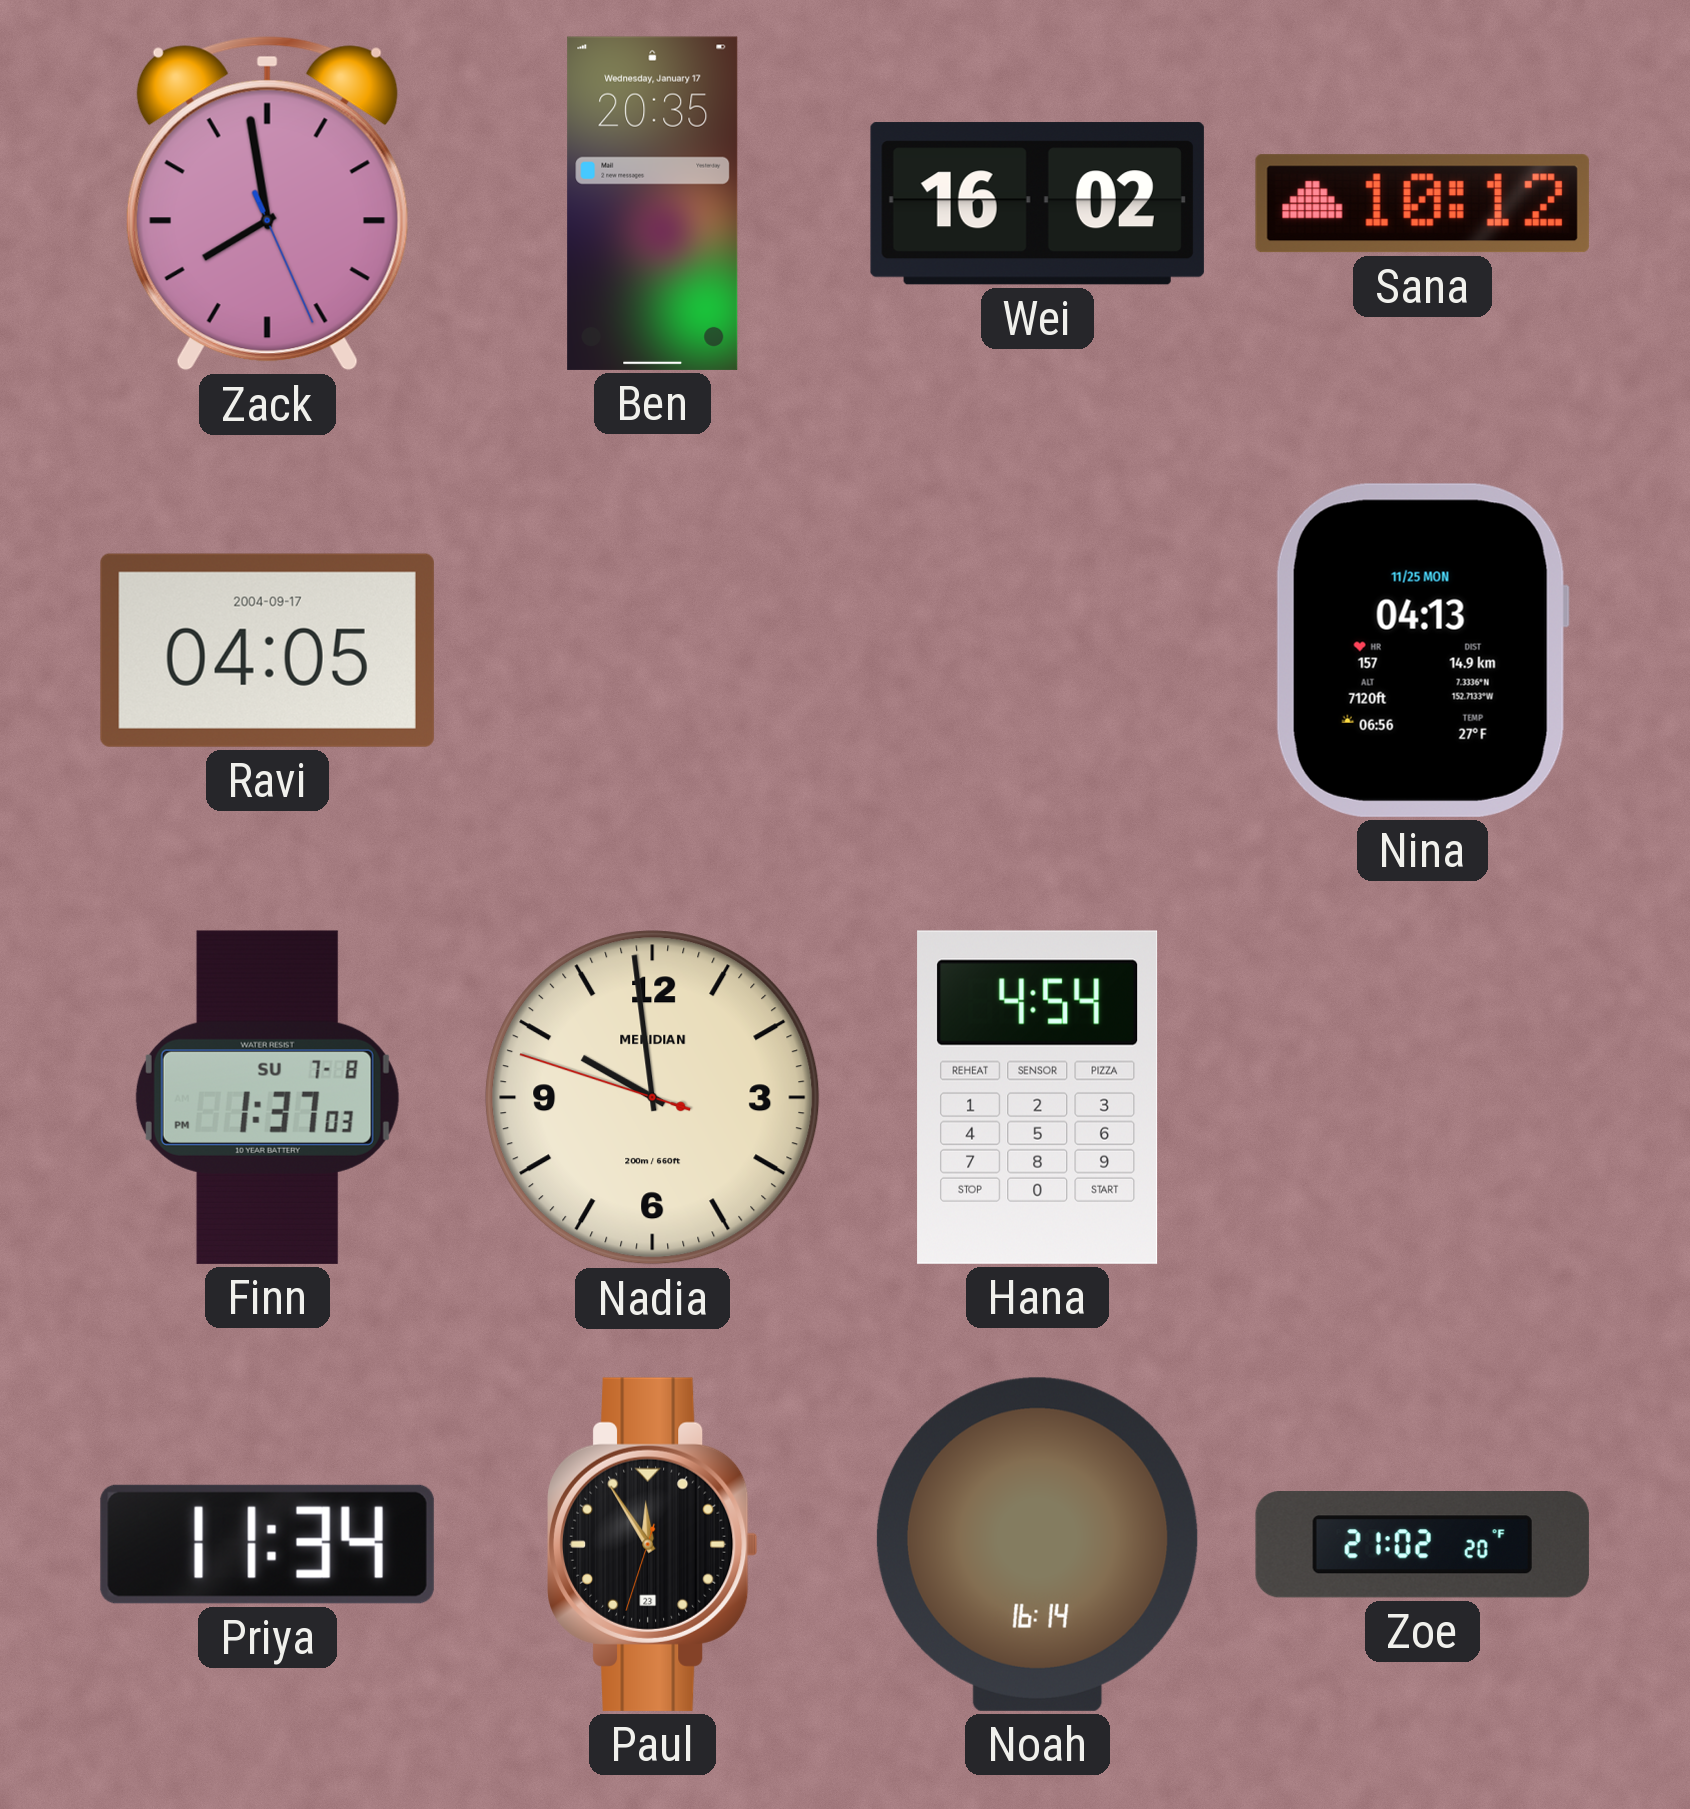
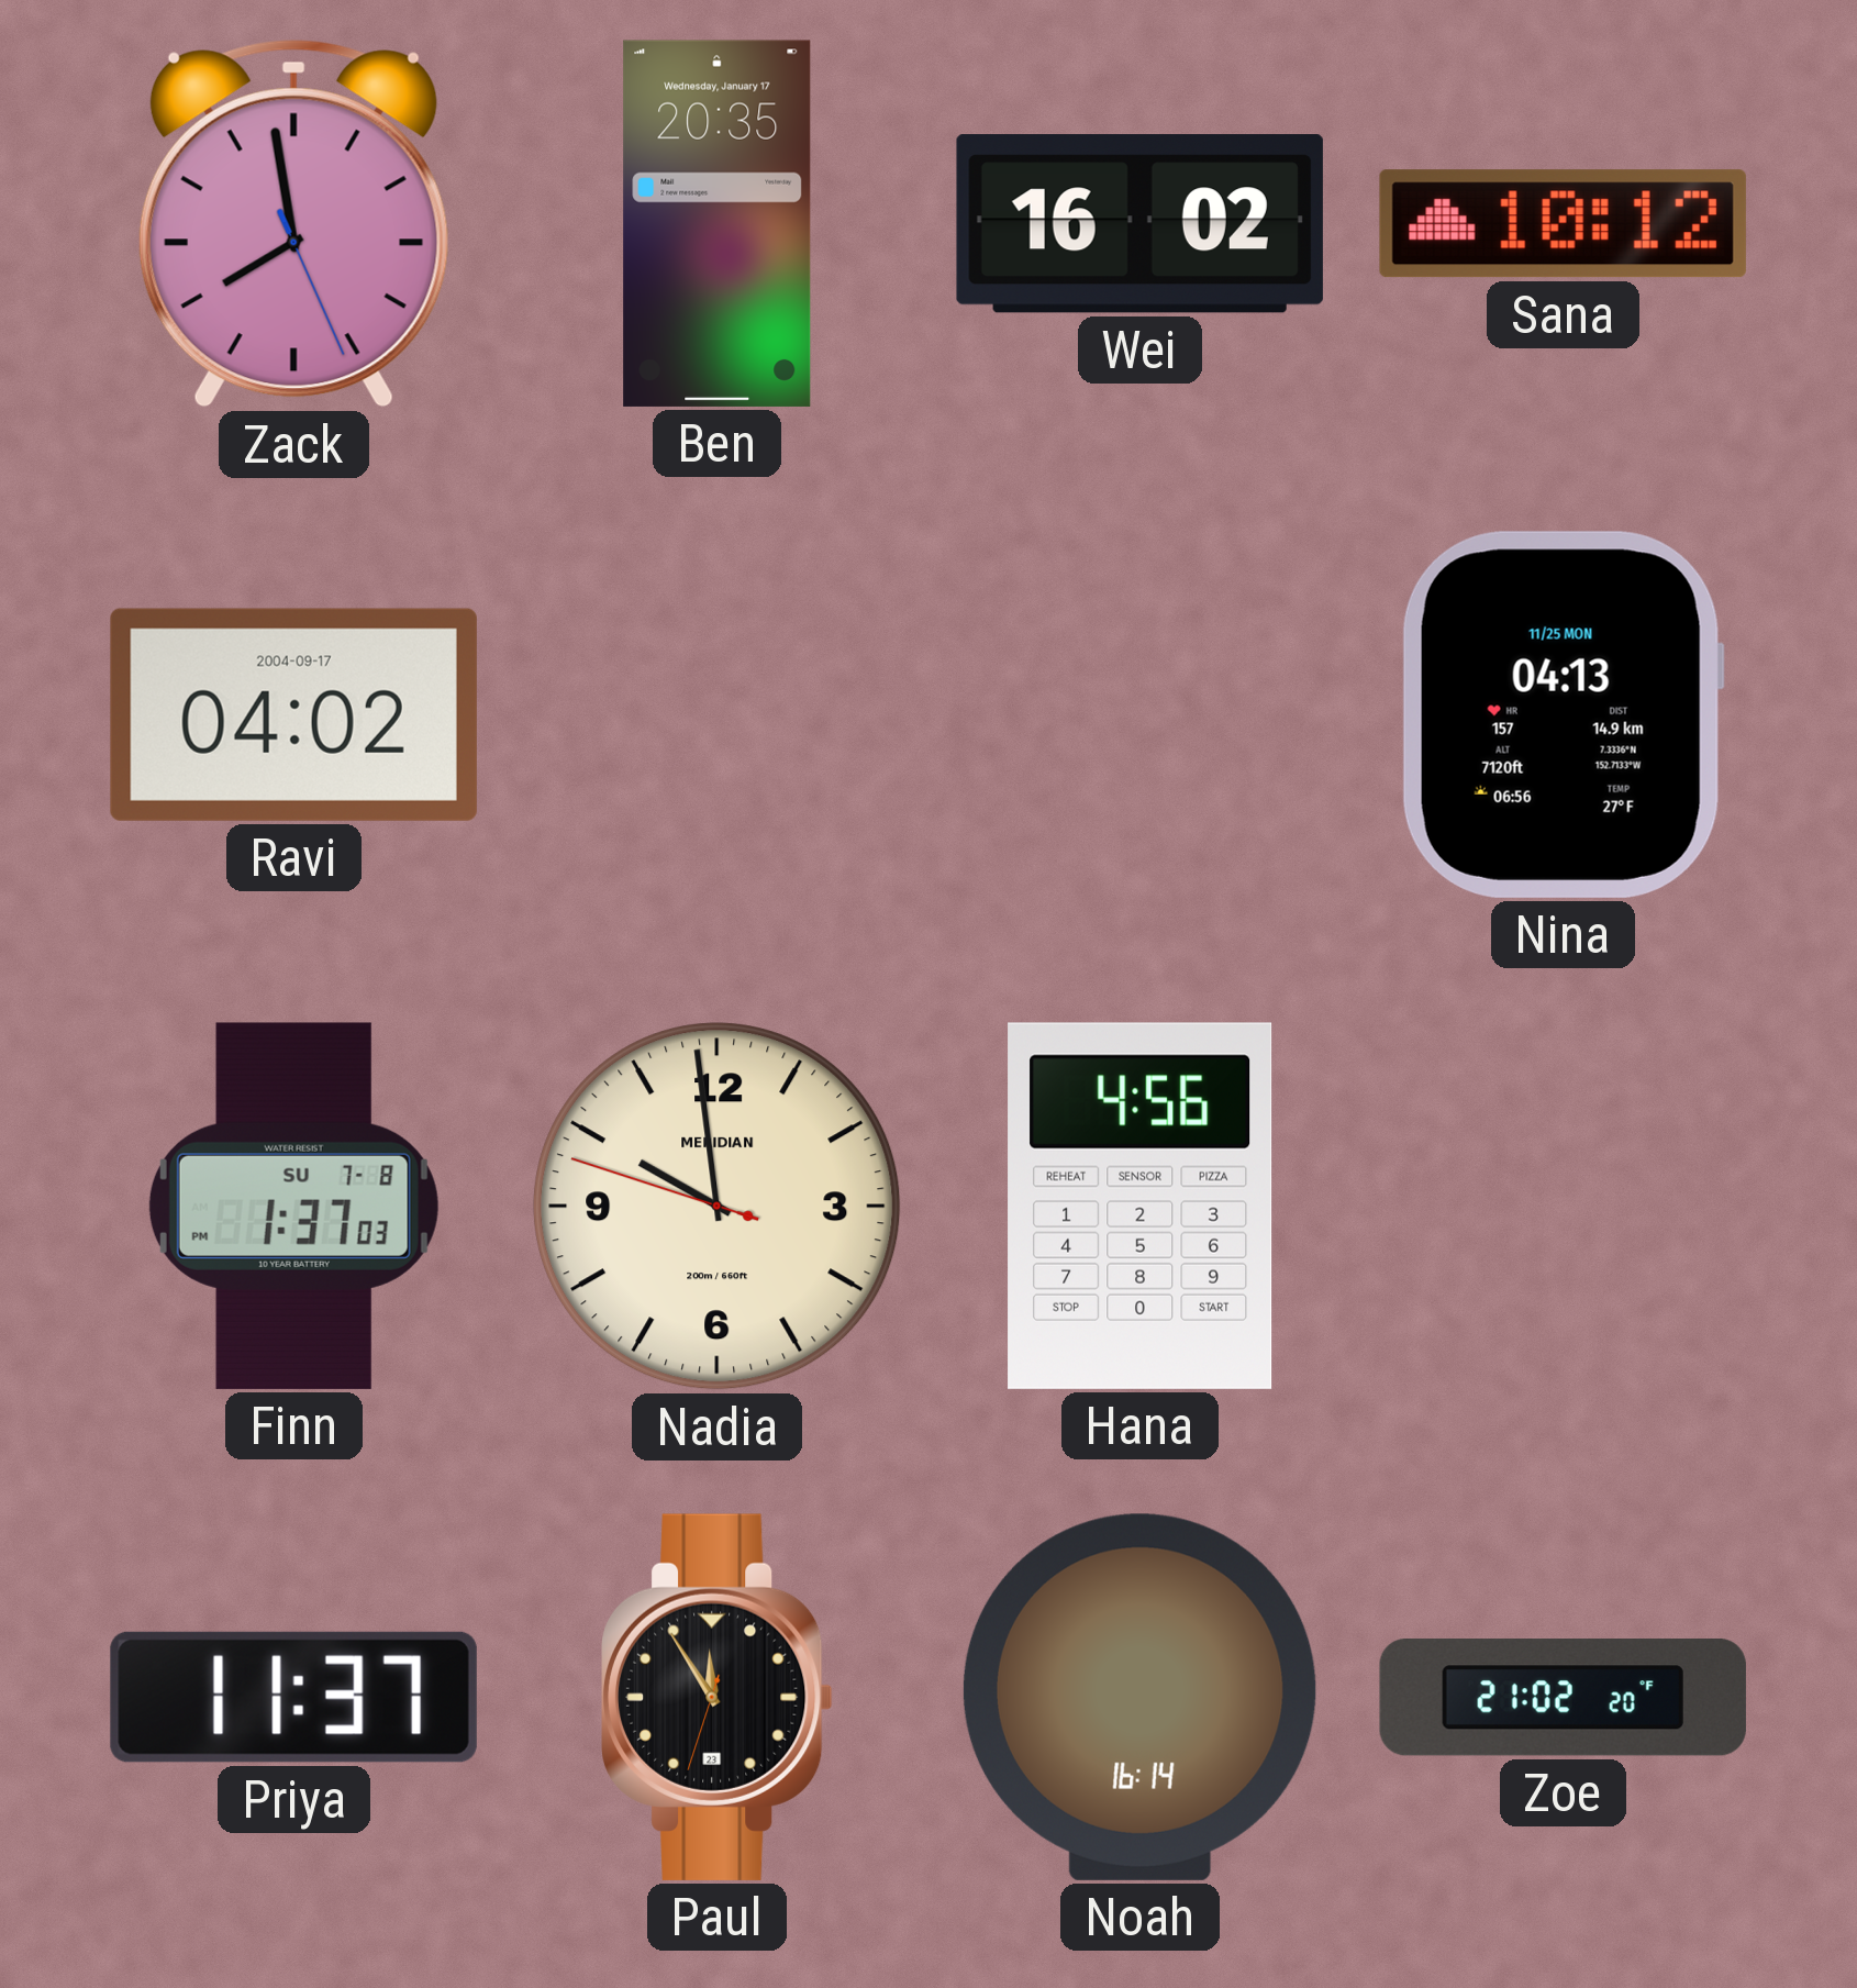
Ravi: 04:05 -> 04:02 (293, 714)
Hana: 4:54 -> 4:56 (1141, 1206)
Priya: 11:34 -> 11:37 (293, 1697)
